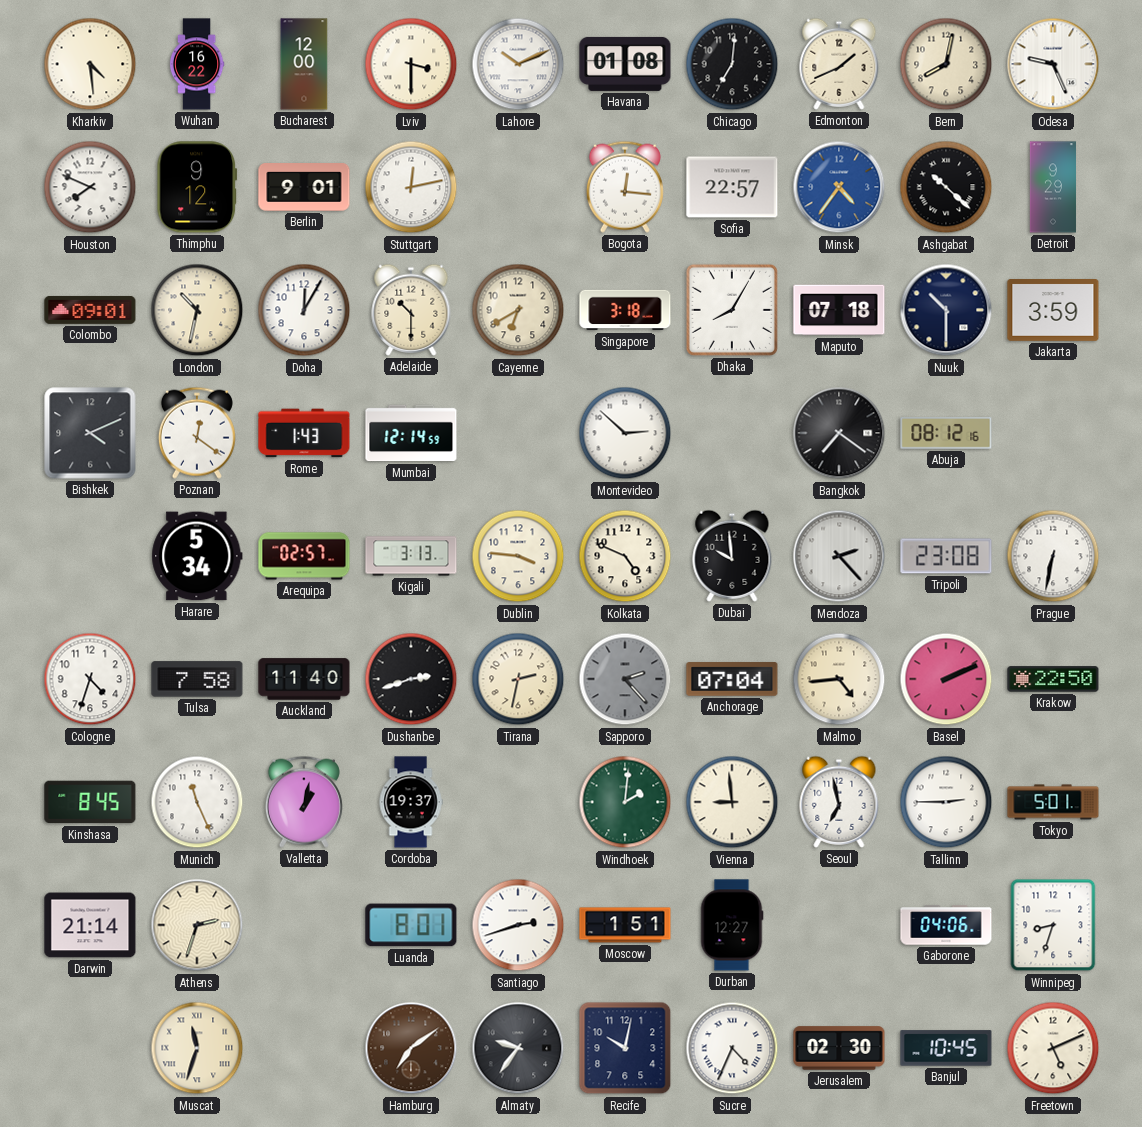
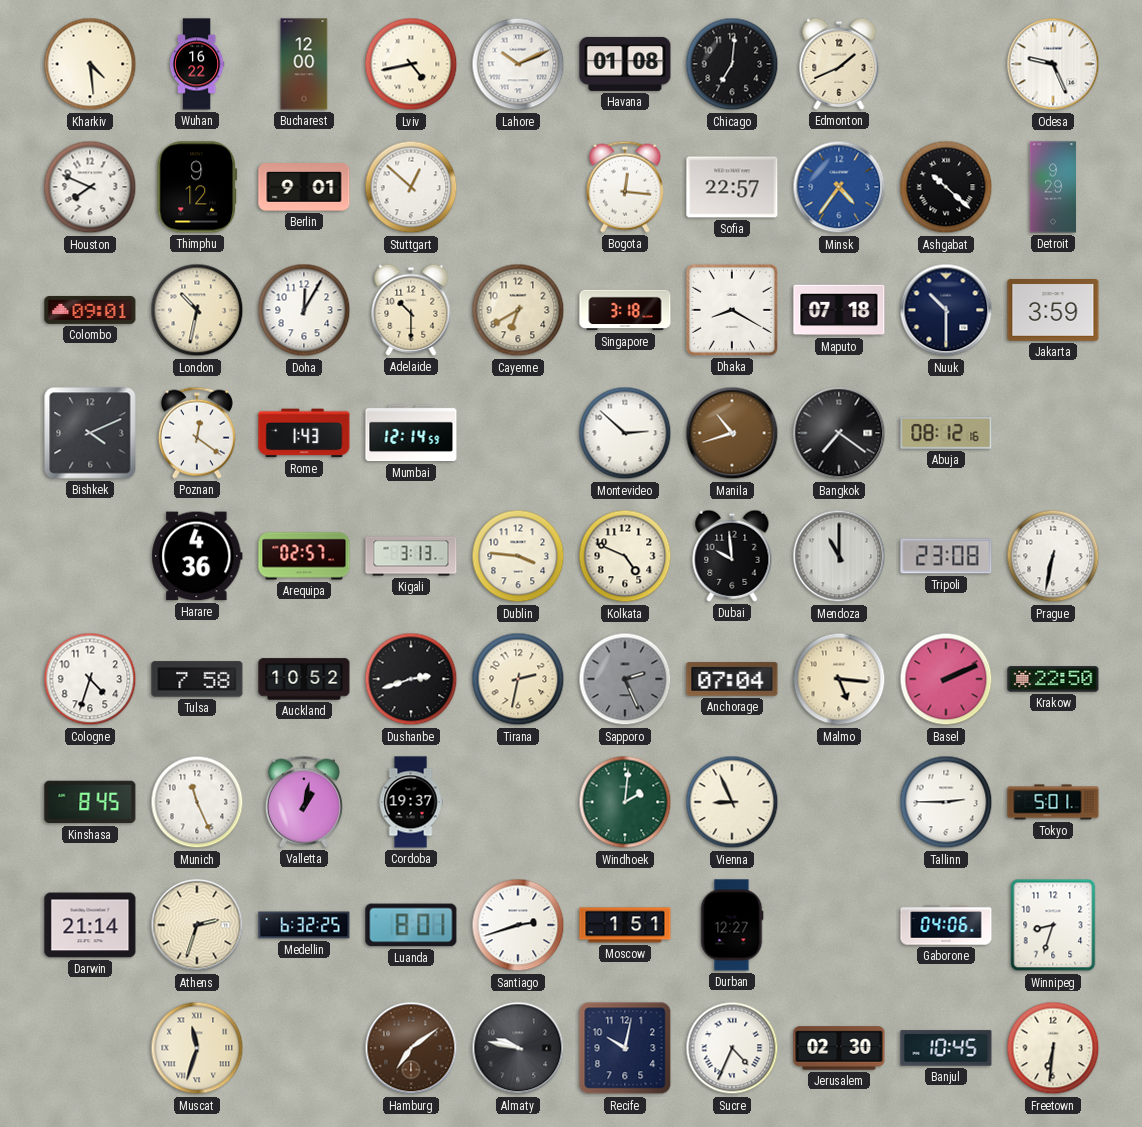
Lviv: 3:30 -> 4:43 (411, 64)
Bern: 8:02 -> none (946, 64)
Stuttgart: 12:13 -> 12:52 (411, 187)
Dhaka: 8:05 -> 8:20 (732, 310)
Manila: none -> 10:42 (732, 433)
Harare: 5:34 -> 4:36 (197, 556)
Mendoza: 2:23 -> 11:00 (839, 556)
Auckland: 11:40 -> 10:52 (304, 679)
Sapporo: 2:23 -> 2:26 (625, 679)
Malmo: 4:44 -> 5:16 (839, 679)
Vienna: 8:59 -> 8:56 (732, 802)
Seoul: 6:58 -> none (839, 802)
Medellin: none -> 6:32 (304, 925)
Almaty: 9:36 -> 9:47 (518, 1048)
Freetown: 5:11 -> 6:31 (1053, 1048)
